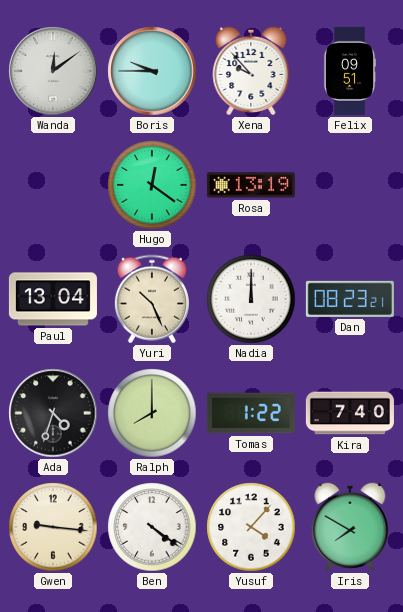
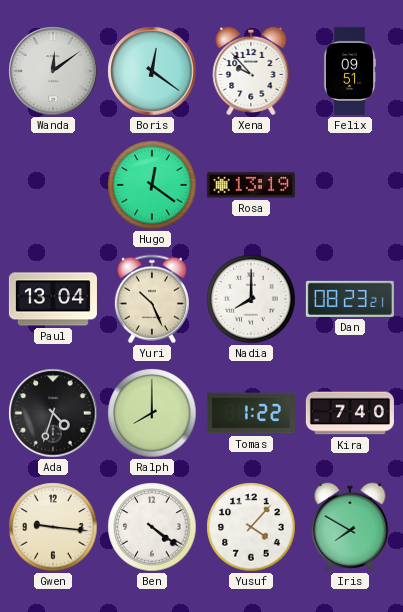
Boris: 9:45 -> 12:21 (152, 71)
Nadia: 12:00 -> 8:00 (251, 299)
